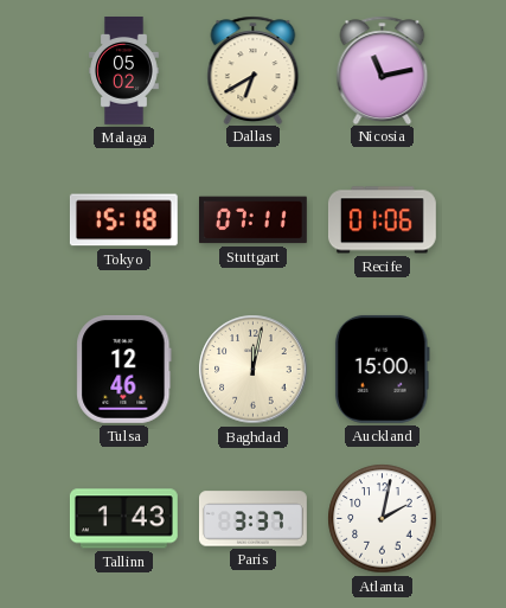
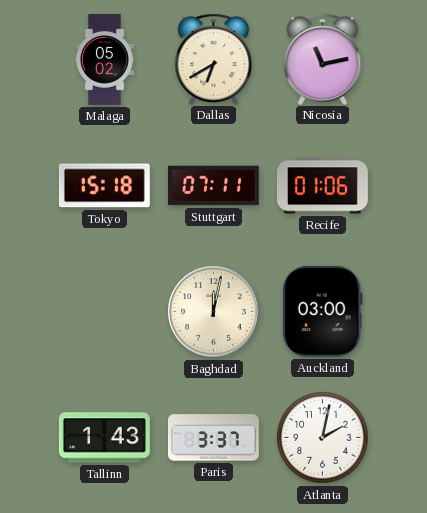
Tulsa: 12:46 -> none (124, 369)
Auckland: 15:00 -> 03:00 (322, 311)
